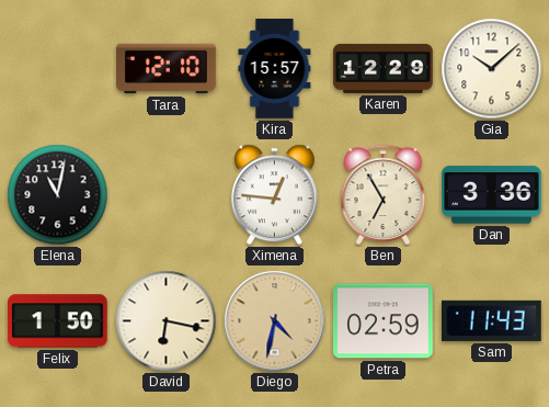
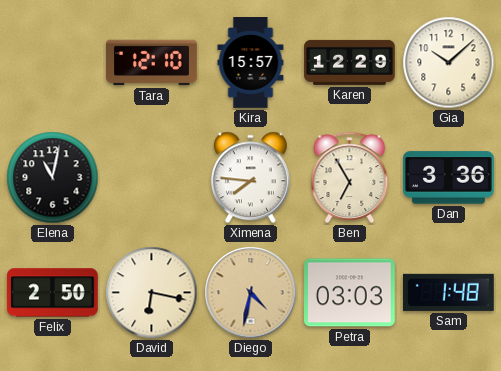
Ximena: 12:46 -> 7:46 (250, 178)
Felix: 1:50 -> 2:50 (53, 293)
Petra: 02:59 -> 03:03 (350, 293)
Sam: 11:43 -> 1:48 (448, 292)
